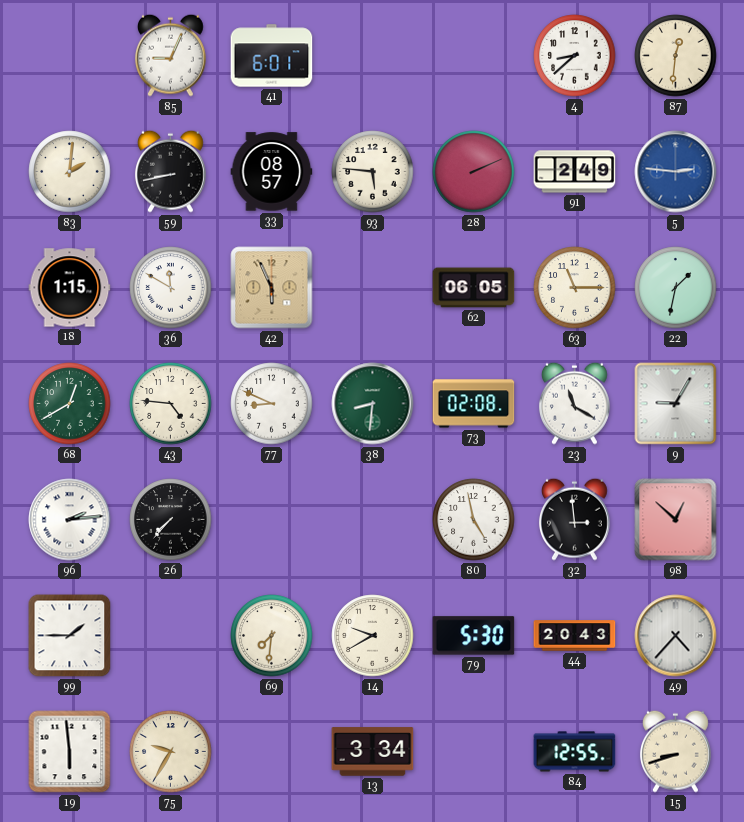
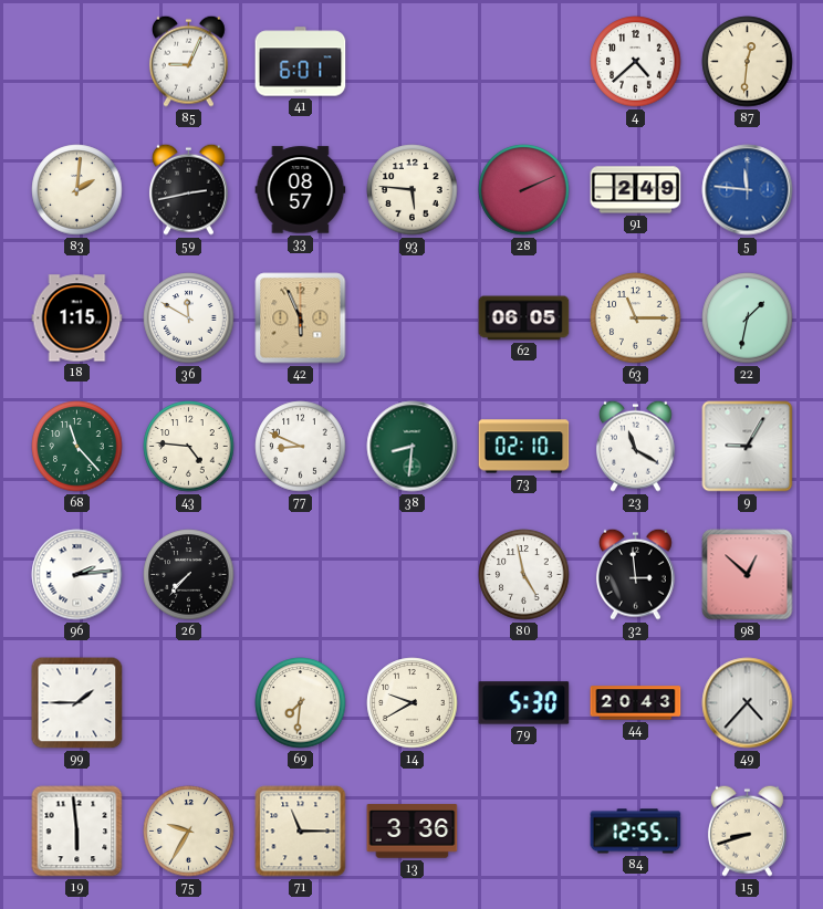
4: 8:38 -> 4:38 (636, 62)
59: 8:43 -> 2:43 (188, 189)
5: 2:46 -> 11:46 (748, 190)
68: 12:40 -> 11:23 (77, 447)
73: 02:08 -> 02:10 (524, 447)
71: none -> 11:15 (301, 832)
13: 3:34 -> 3:36 (413, 832)
